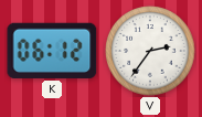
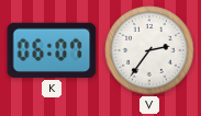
K: 06:12 -> 06:07 (52, 50)
